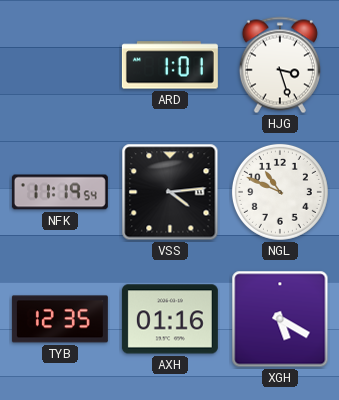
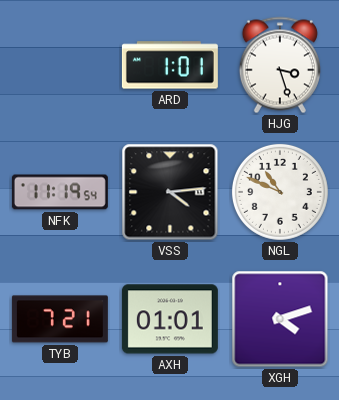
TYB: 12:35 -> 7:21 (60, 319)
AXH: 01:16 -> 01:01 (170, 319)
XGH: 5:20 -> 4:12 (280, 319)
